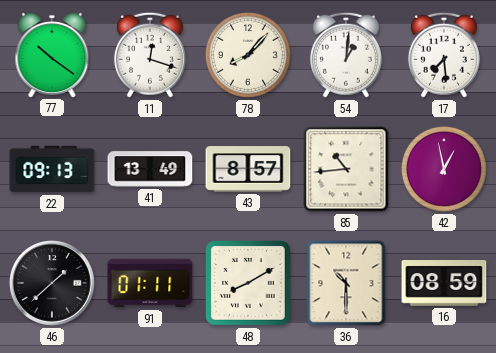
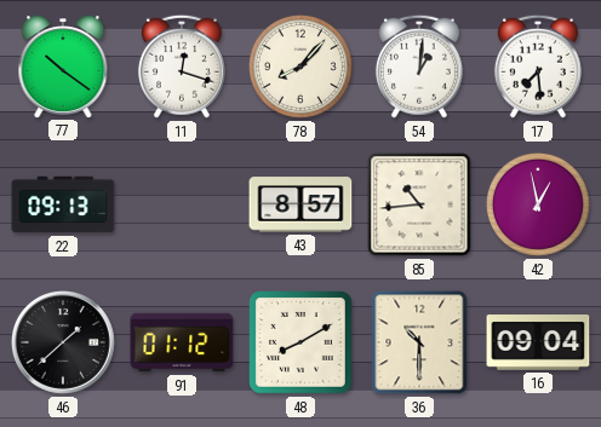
41: 13:49 -> none (150, 169)
91: 01:11 -> 01:12 (182, 342)
16: 08:59 -> 09:04 (538, 344)
